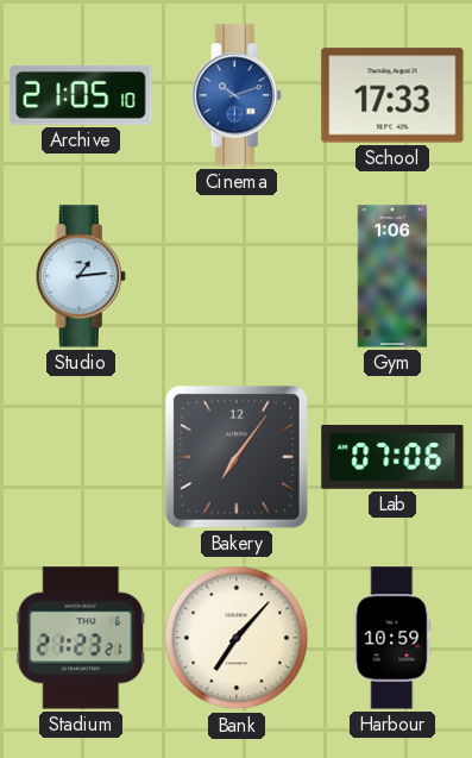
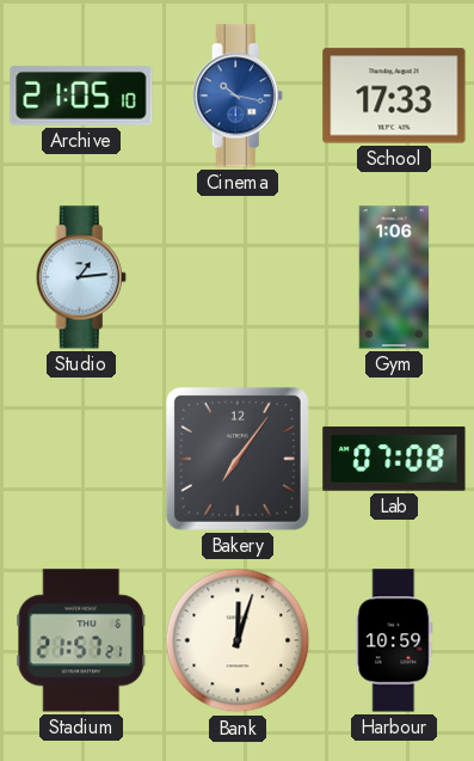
Cinema: 10:12 -> 10:17 (238, 96)
Lab: 07:06 -> 07:08 (394, 459)
Stadium: 21:23 -> 21:57 (81, 640)
Bank: 7:07 -> 12:03 (238, 640)
